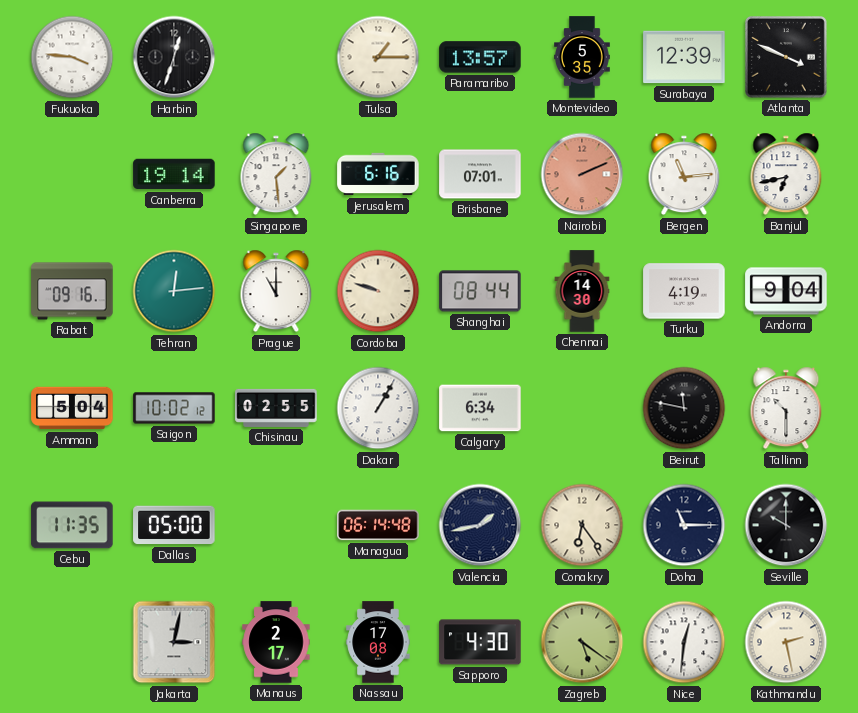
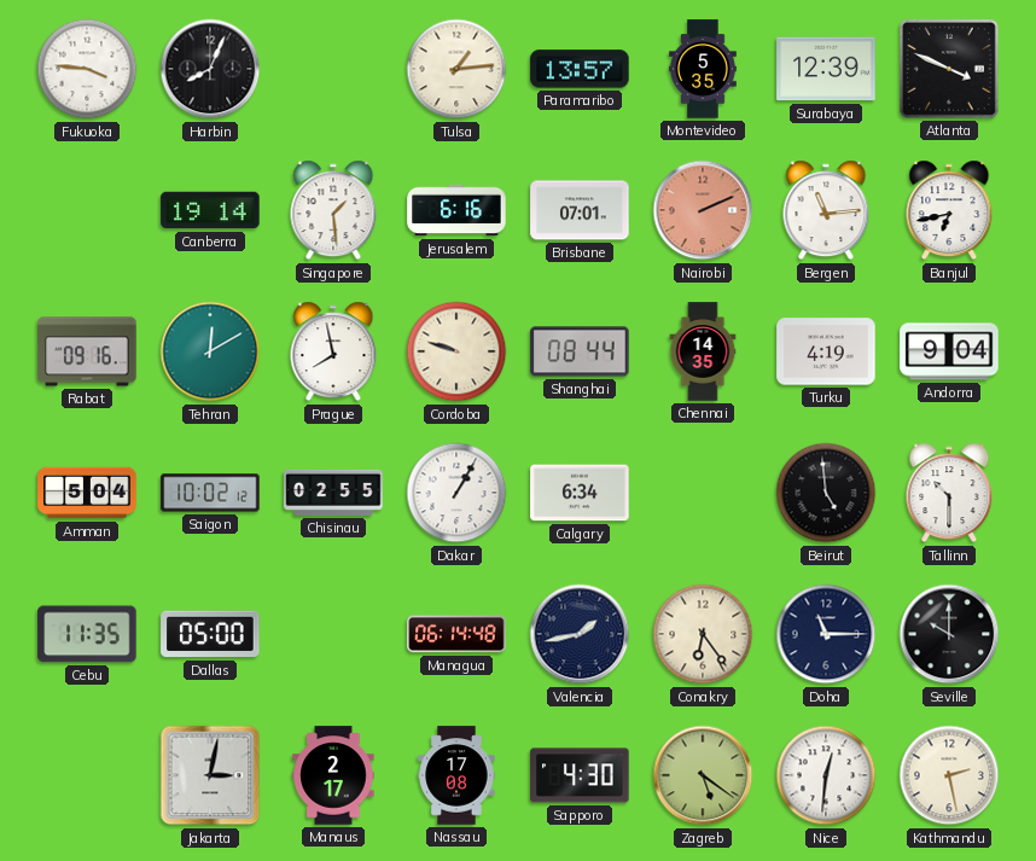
Harbin: 12:33 -> 8:04 (210, 69)
Tulsa: 1:15 -> 1:14 (456, 69)
Tehran: 12:14 -> 12:10 (210, 351)
Prague: 11:00 -> 7:58 (333, 351)
Chennai: 14:30 -> 14:35 (703, 351)
Beirut: 11:47 -> 4:59 (826, 493)
